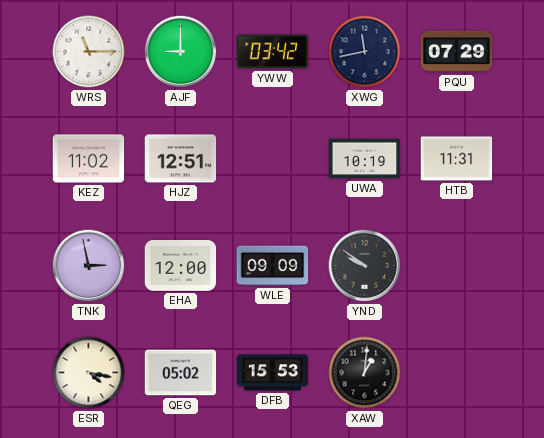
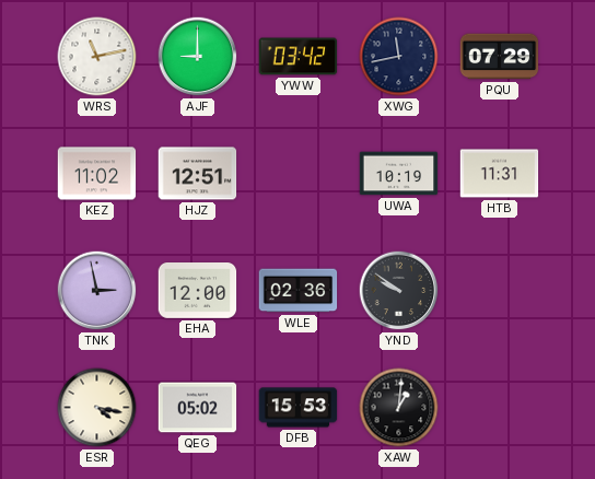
WRS: 11:15 -> 11:13 (97, 57)
WLE: 09:09 -> 02:36 (299, 291)
